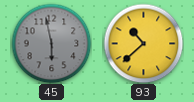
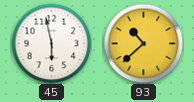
45 dial: grey -> white (51, 43)
